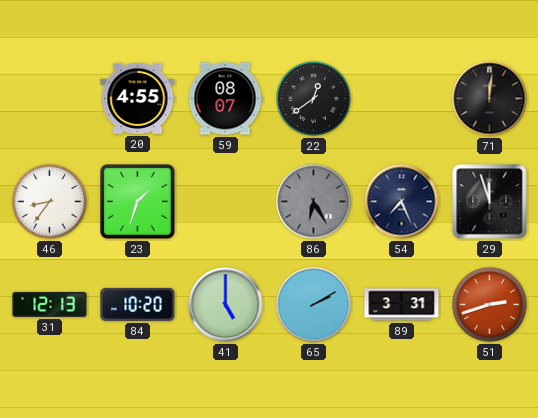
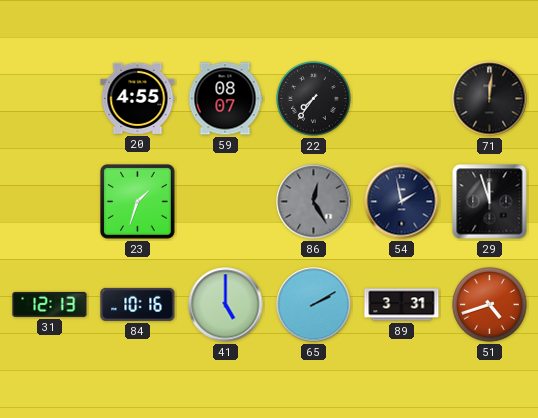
22: 12:39 -> 7:36 (314, 99)
46: 8:36 -> none (50, 202)
86: 6:25 -> 12:25 (314, 202)
54: 7:26 -> 1:58 (402, 202)
84: 10:20 -> 10:16 (138, 304)
51: 2:42 -> 4:42 (490, 305)
